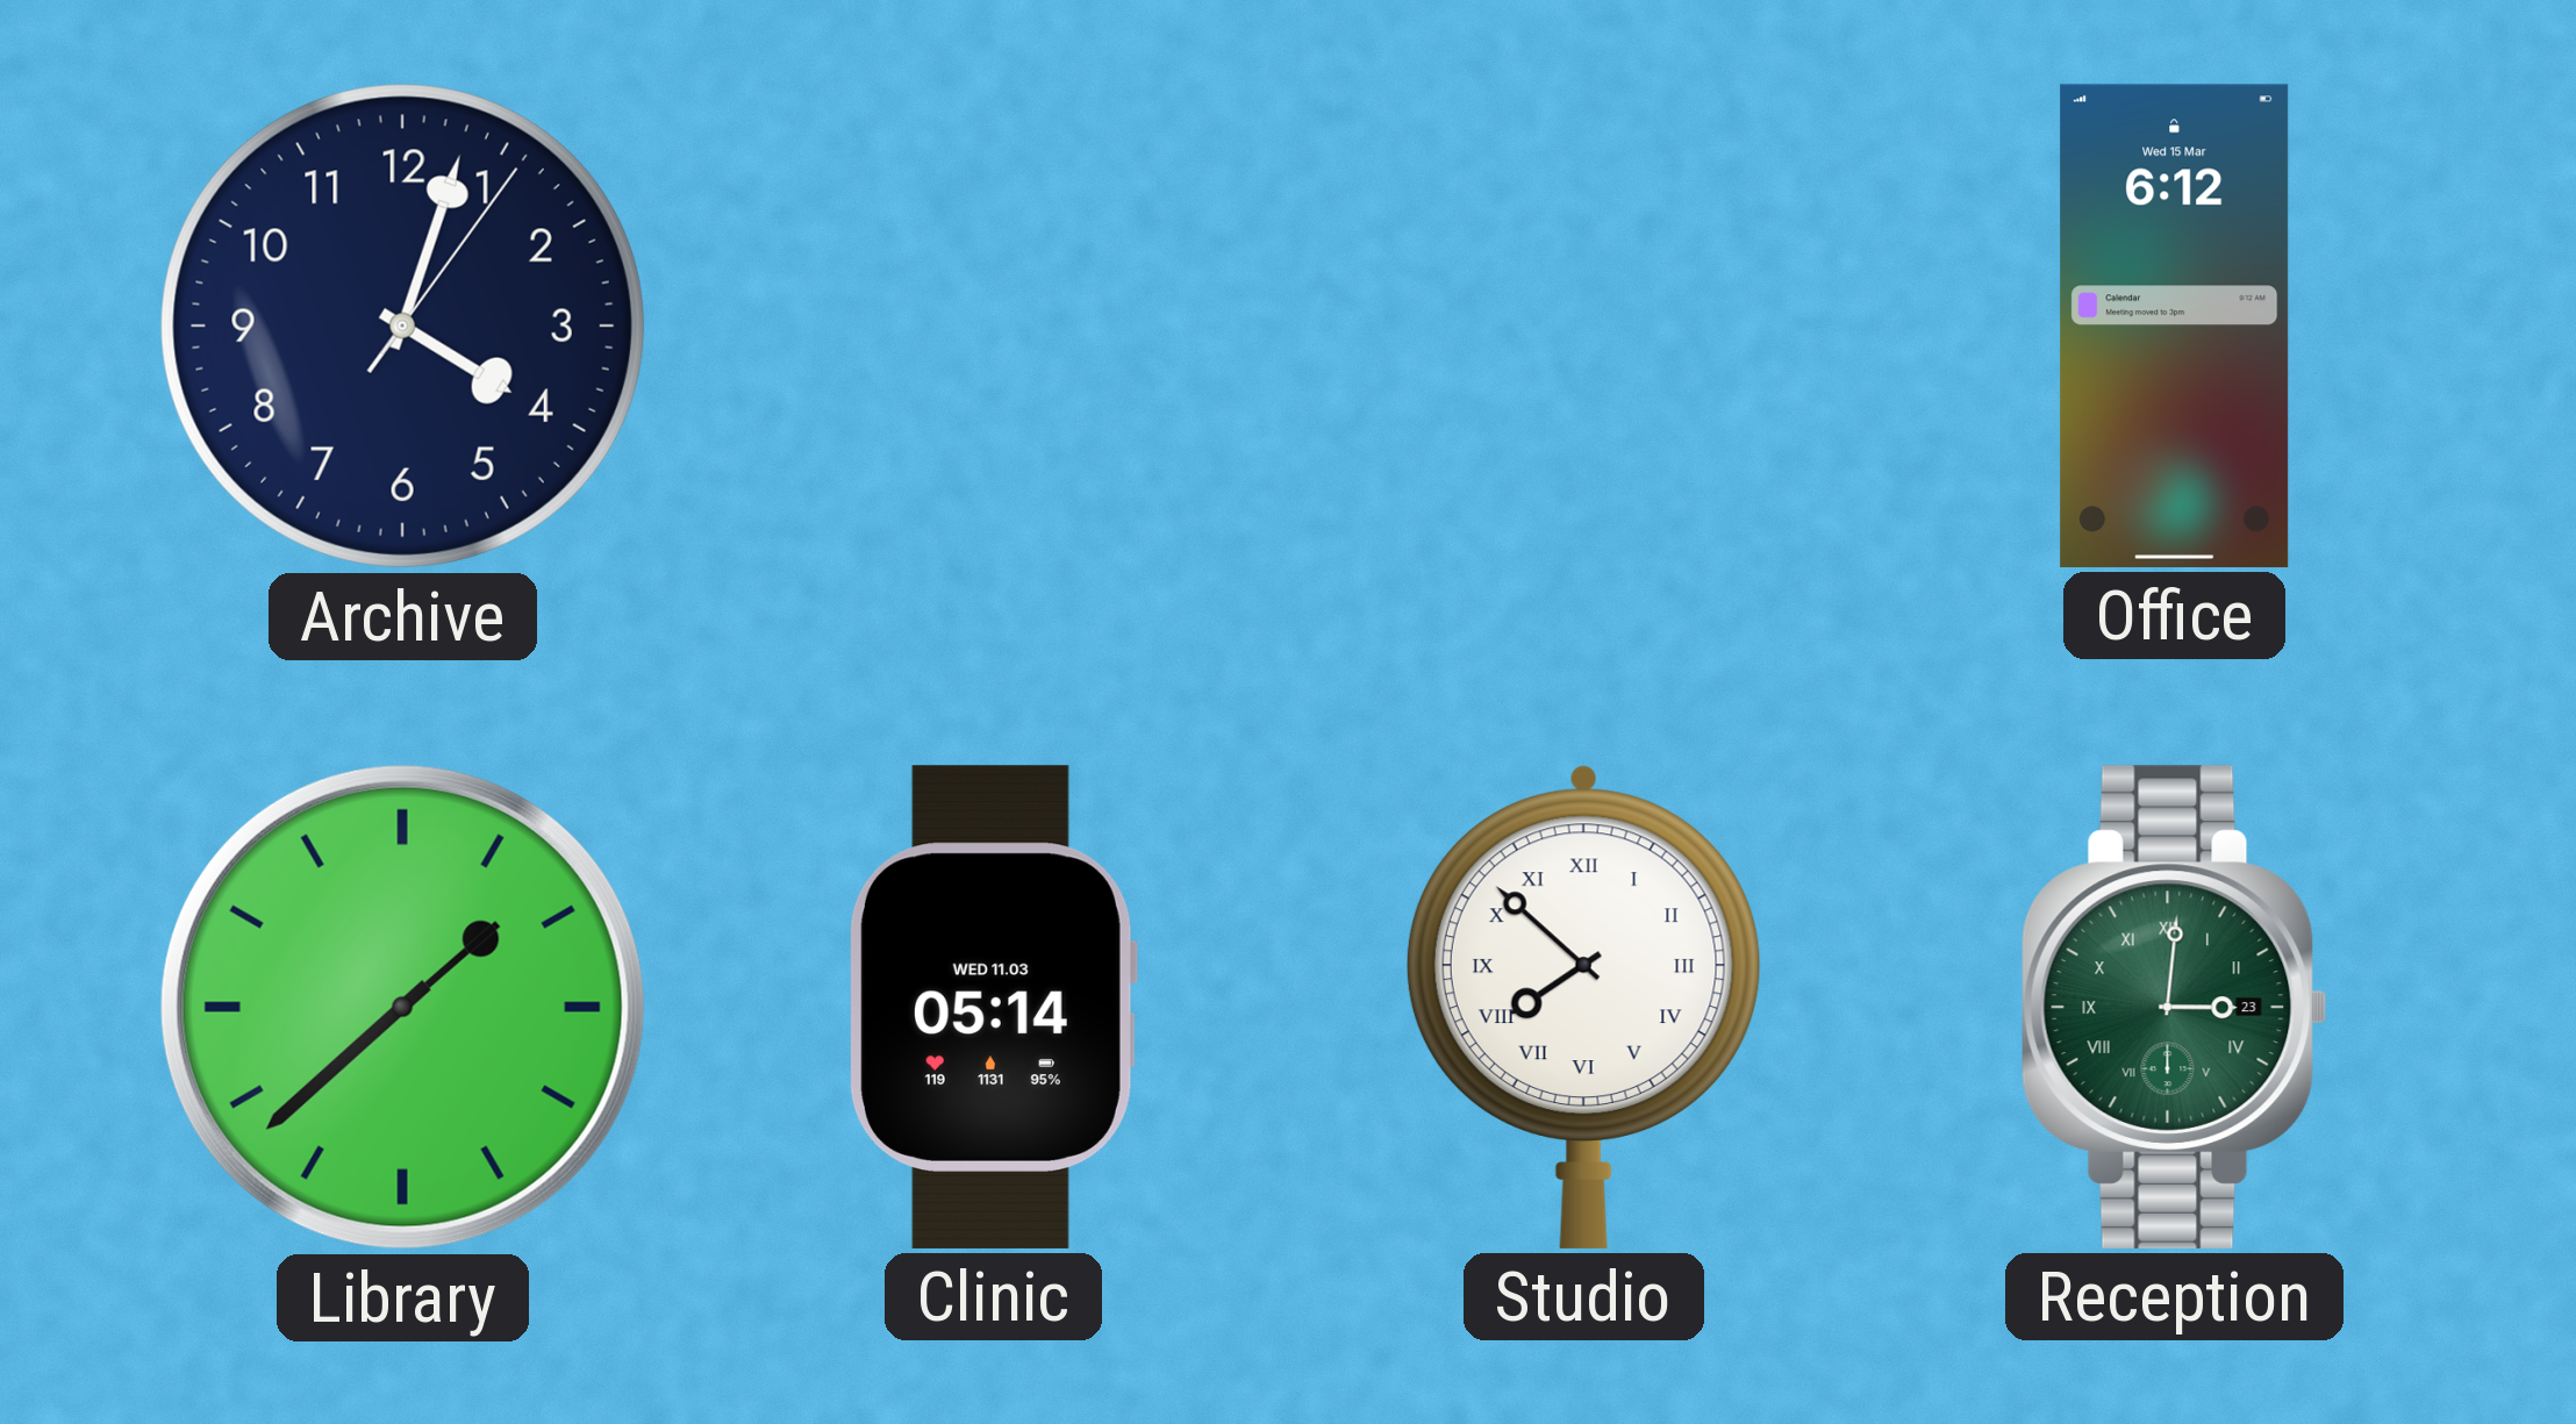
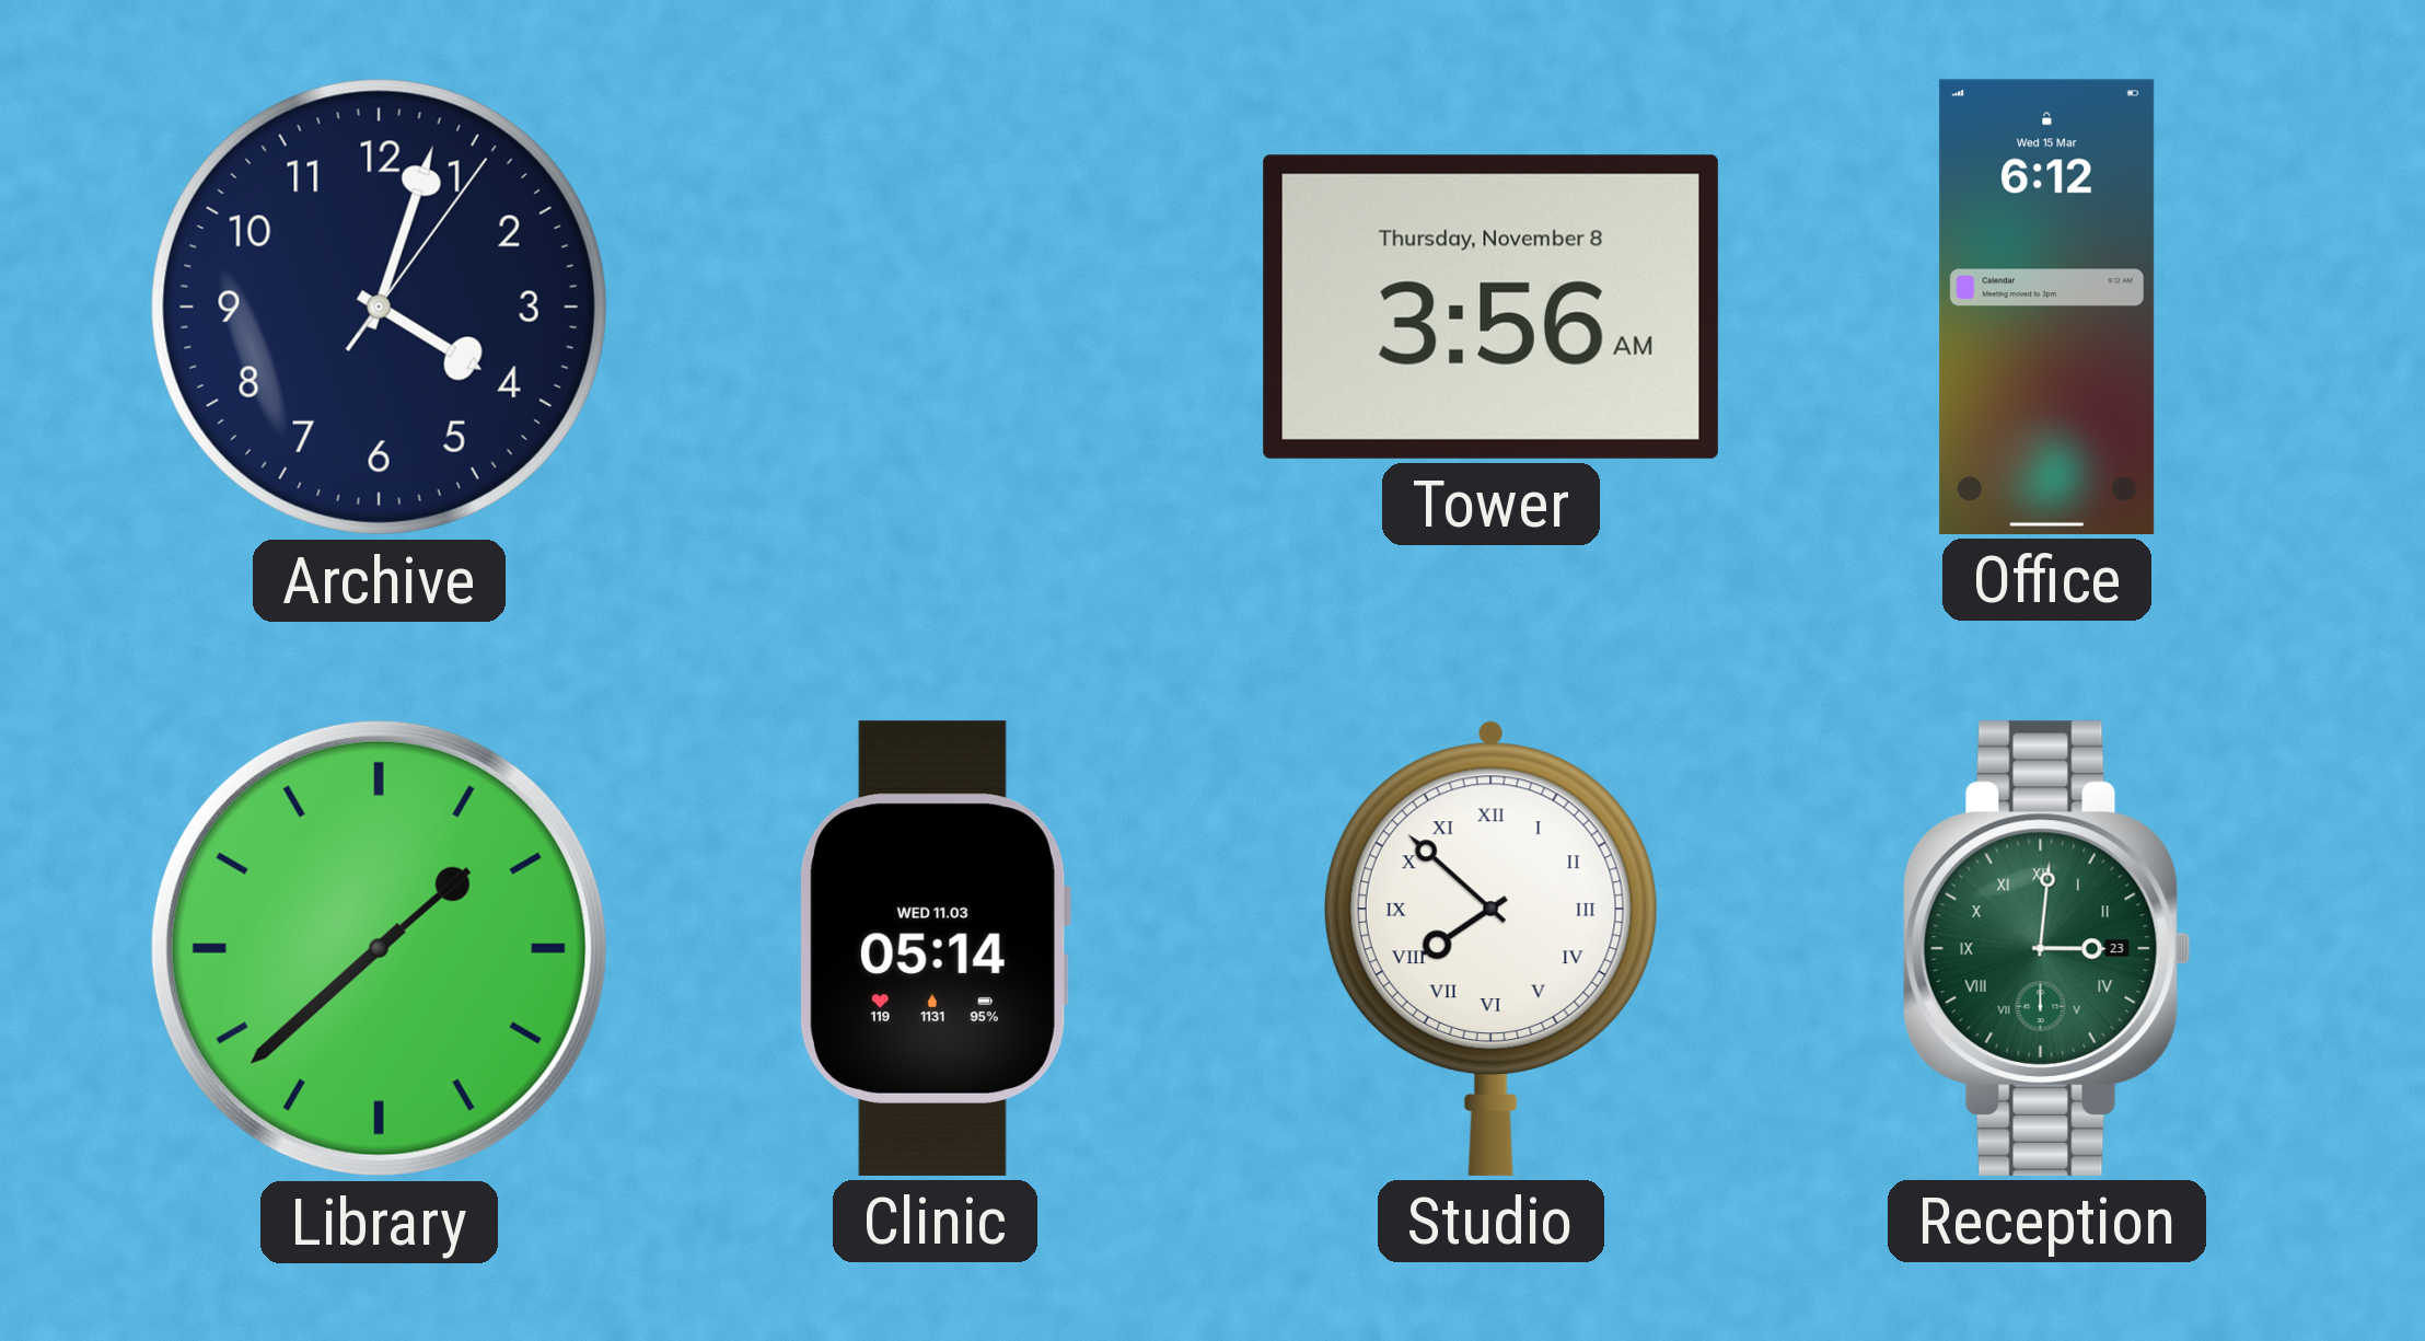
Tower: none -> 3:56 (1490, 307)
